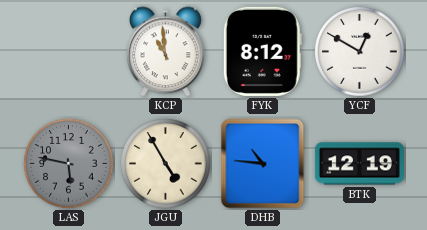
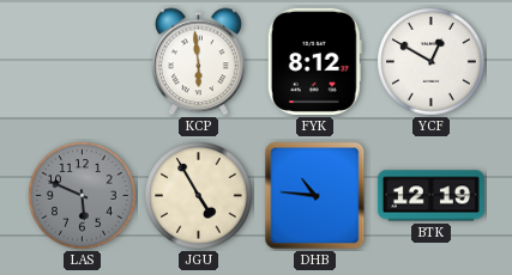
KCP: 10:59 -> 5:59 (199, 62)
LAS: 5:47 -> 5:49 (83, 196)
